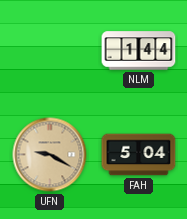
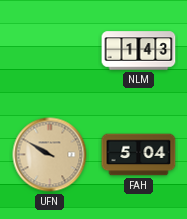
NLM: 1:44 -> 1:43 (139, 51)
UFN: 9:20 -> 9:50 (50, 155)
